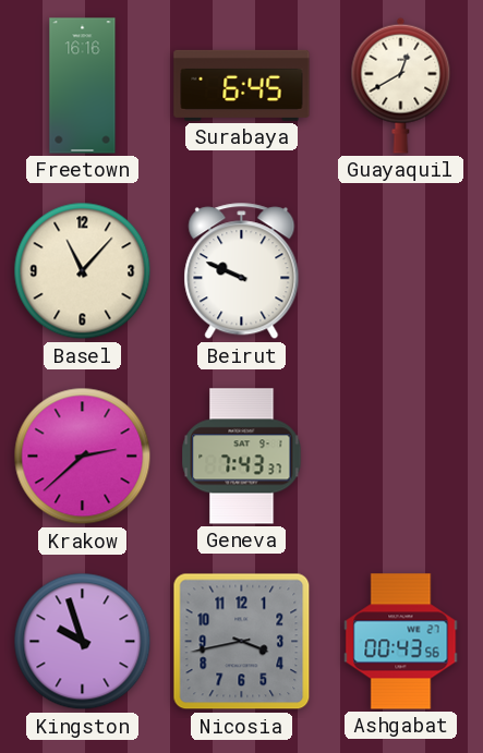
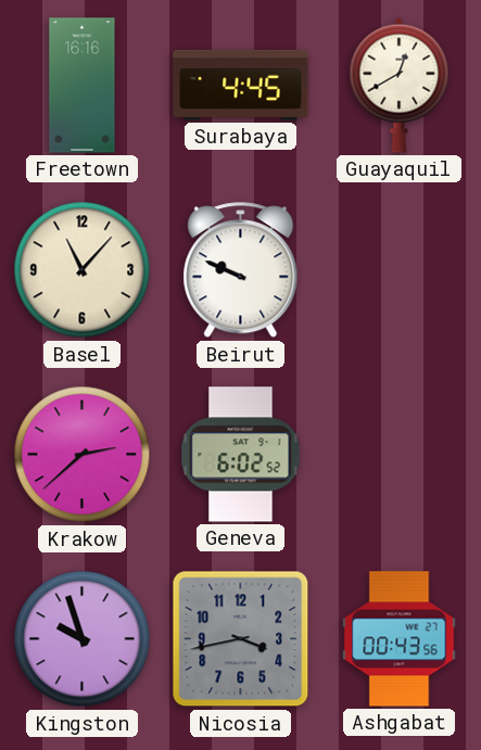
Surabaya: 6:45 -> 4:45 (241, 85)
Geneva: 7:43 -> 6:02 (241, 455)
